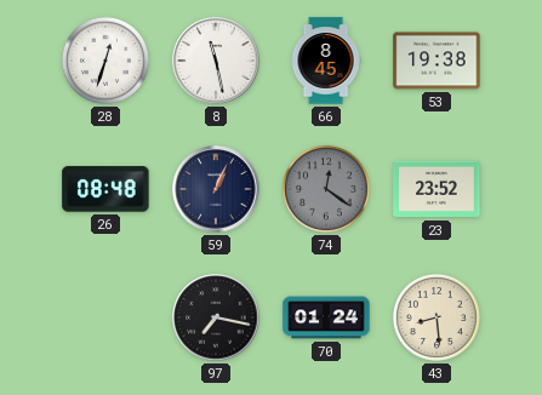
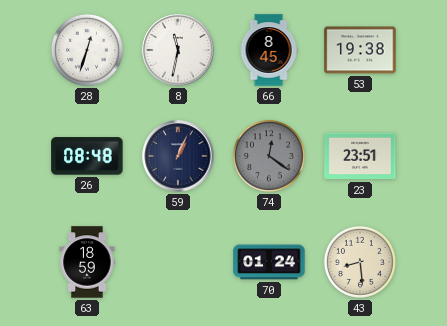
8: 11:28 -> 11:32 (178, 50)
23: 23:52 -> 23:51 (360, 156)
63: none -> 18:59 (87, 262)
97: 7:17 -> none (216, 317)
